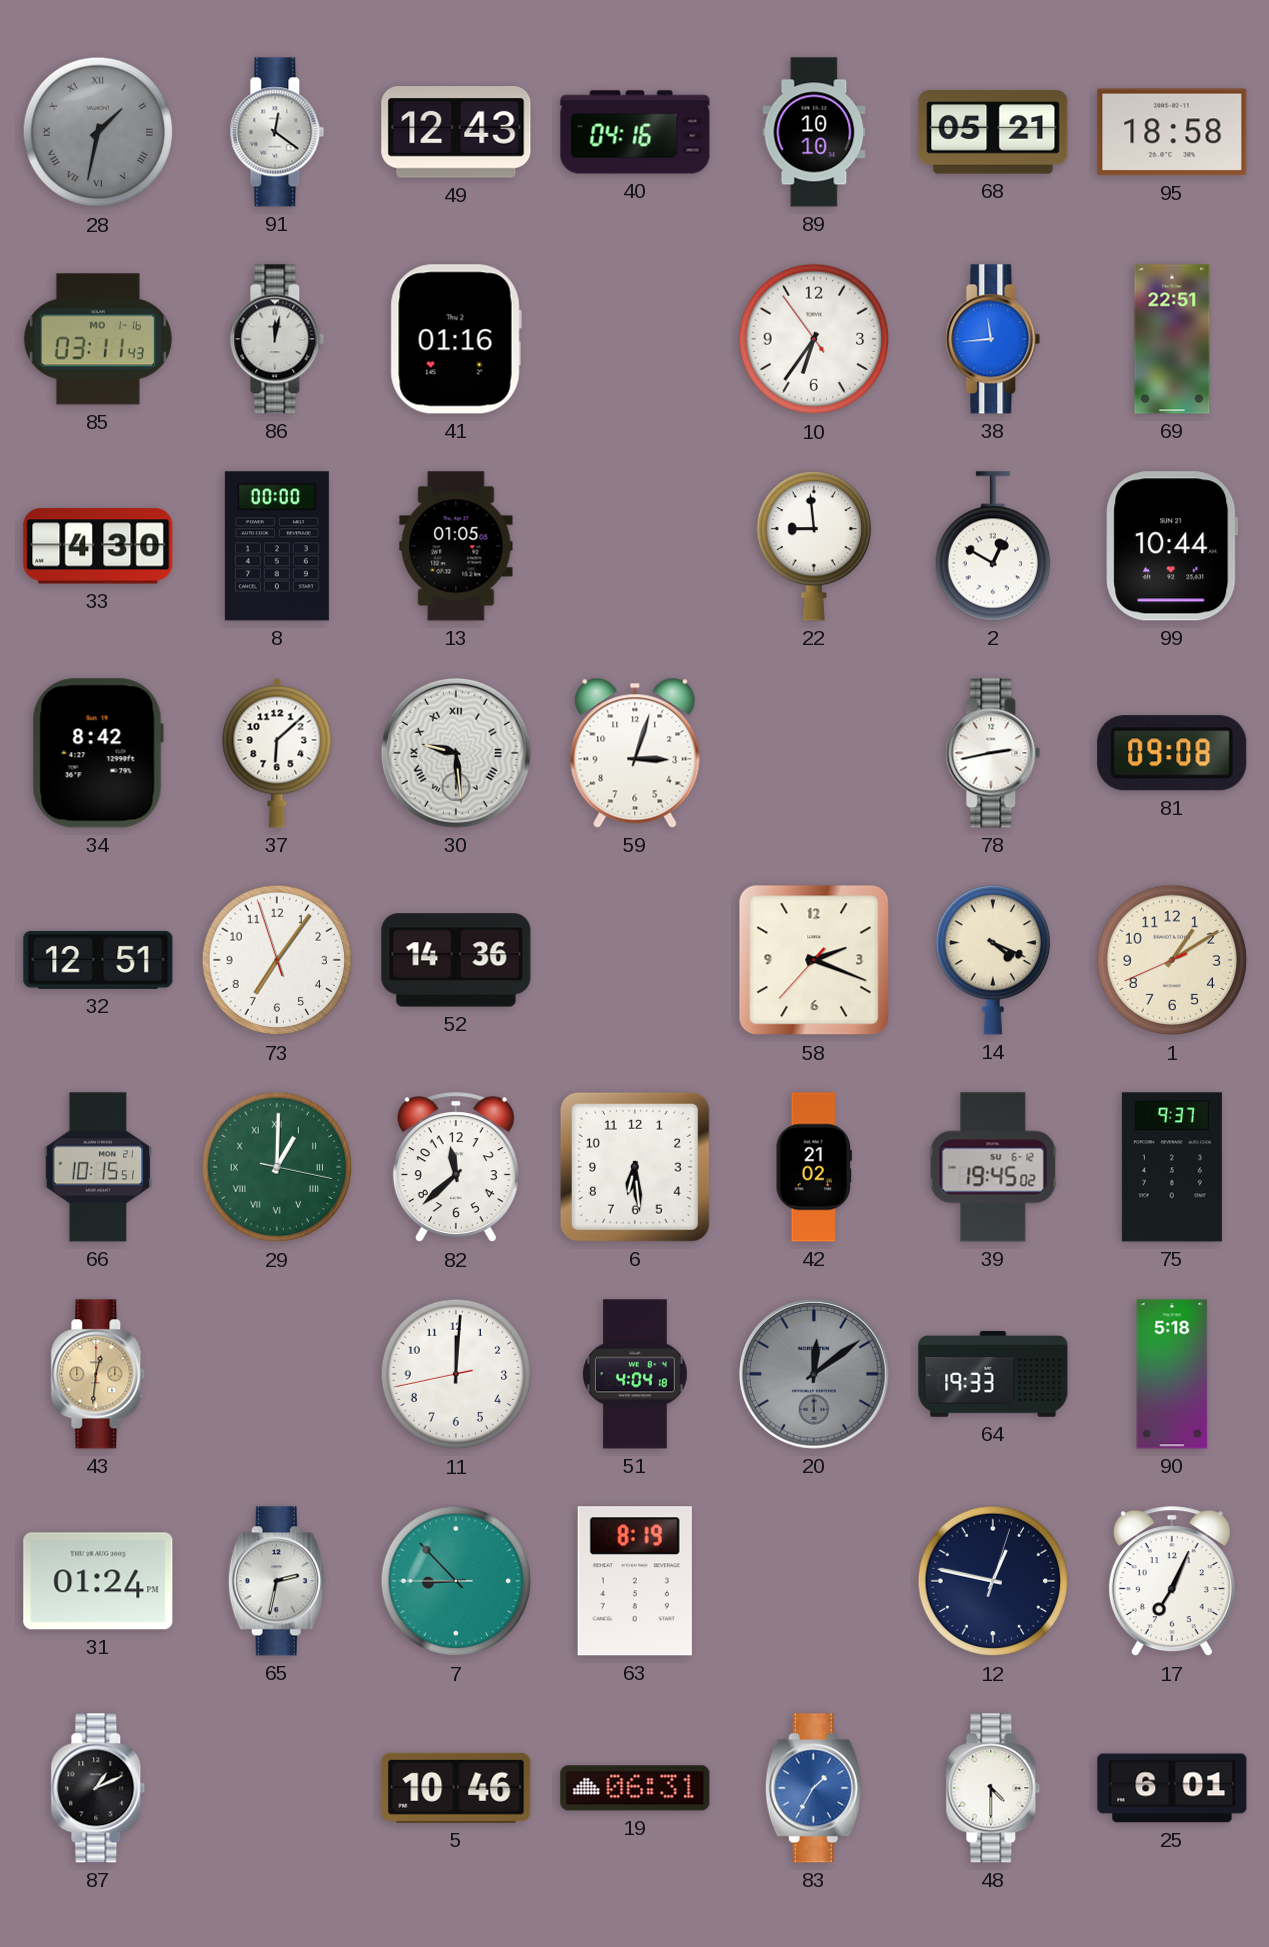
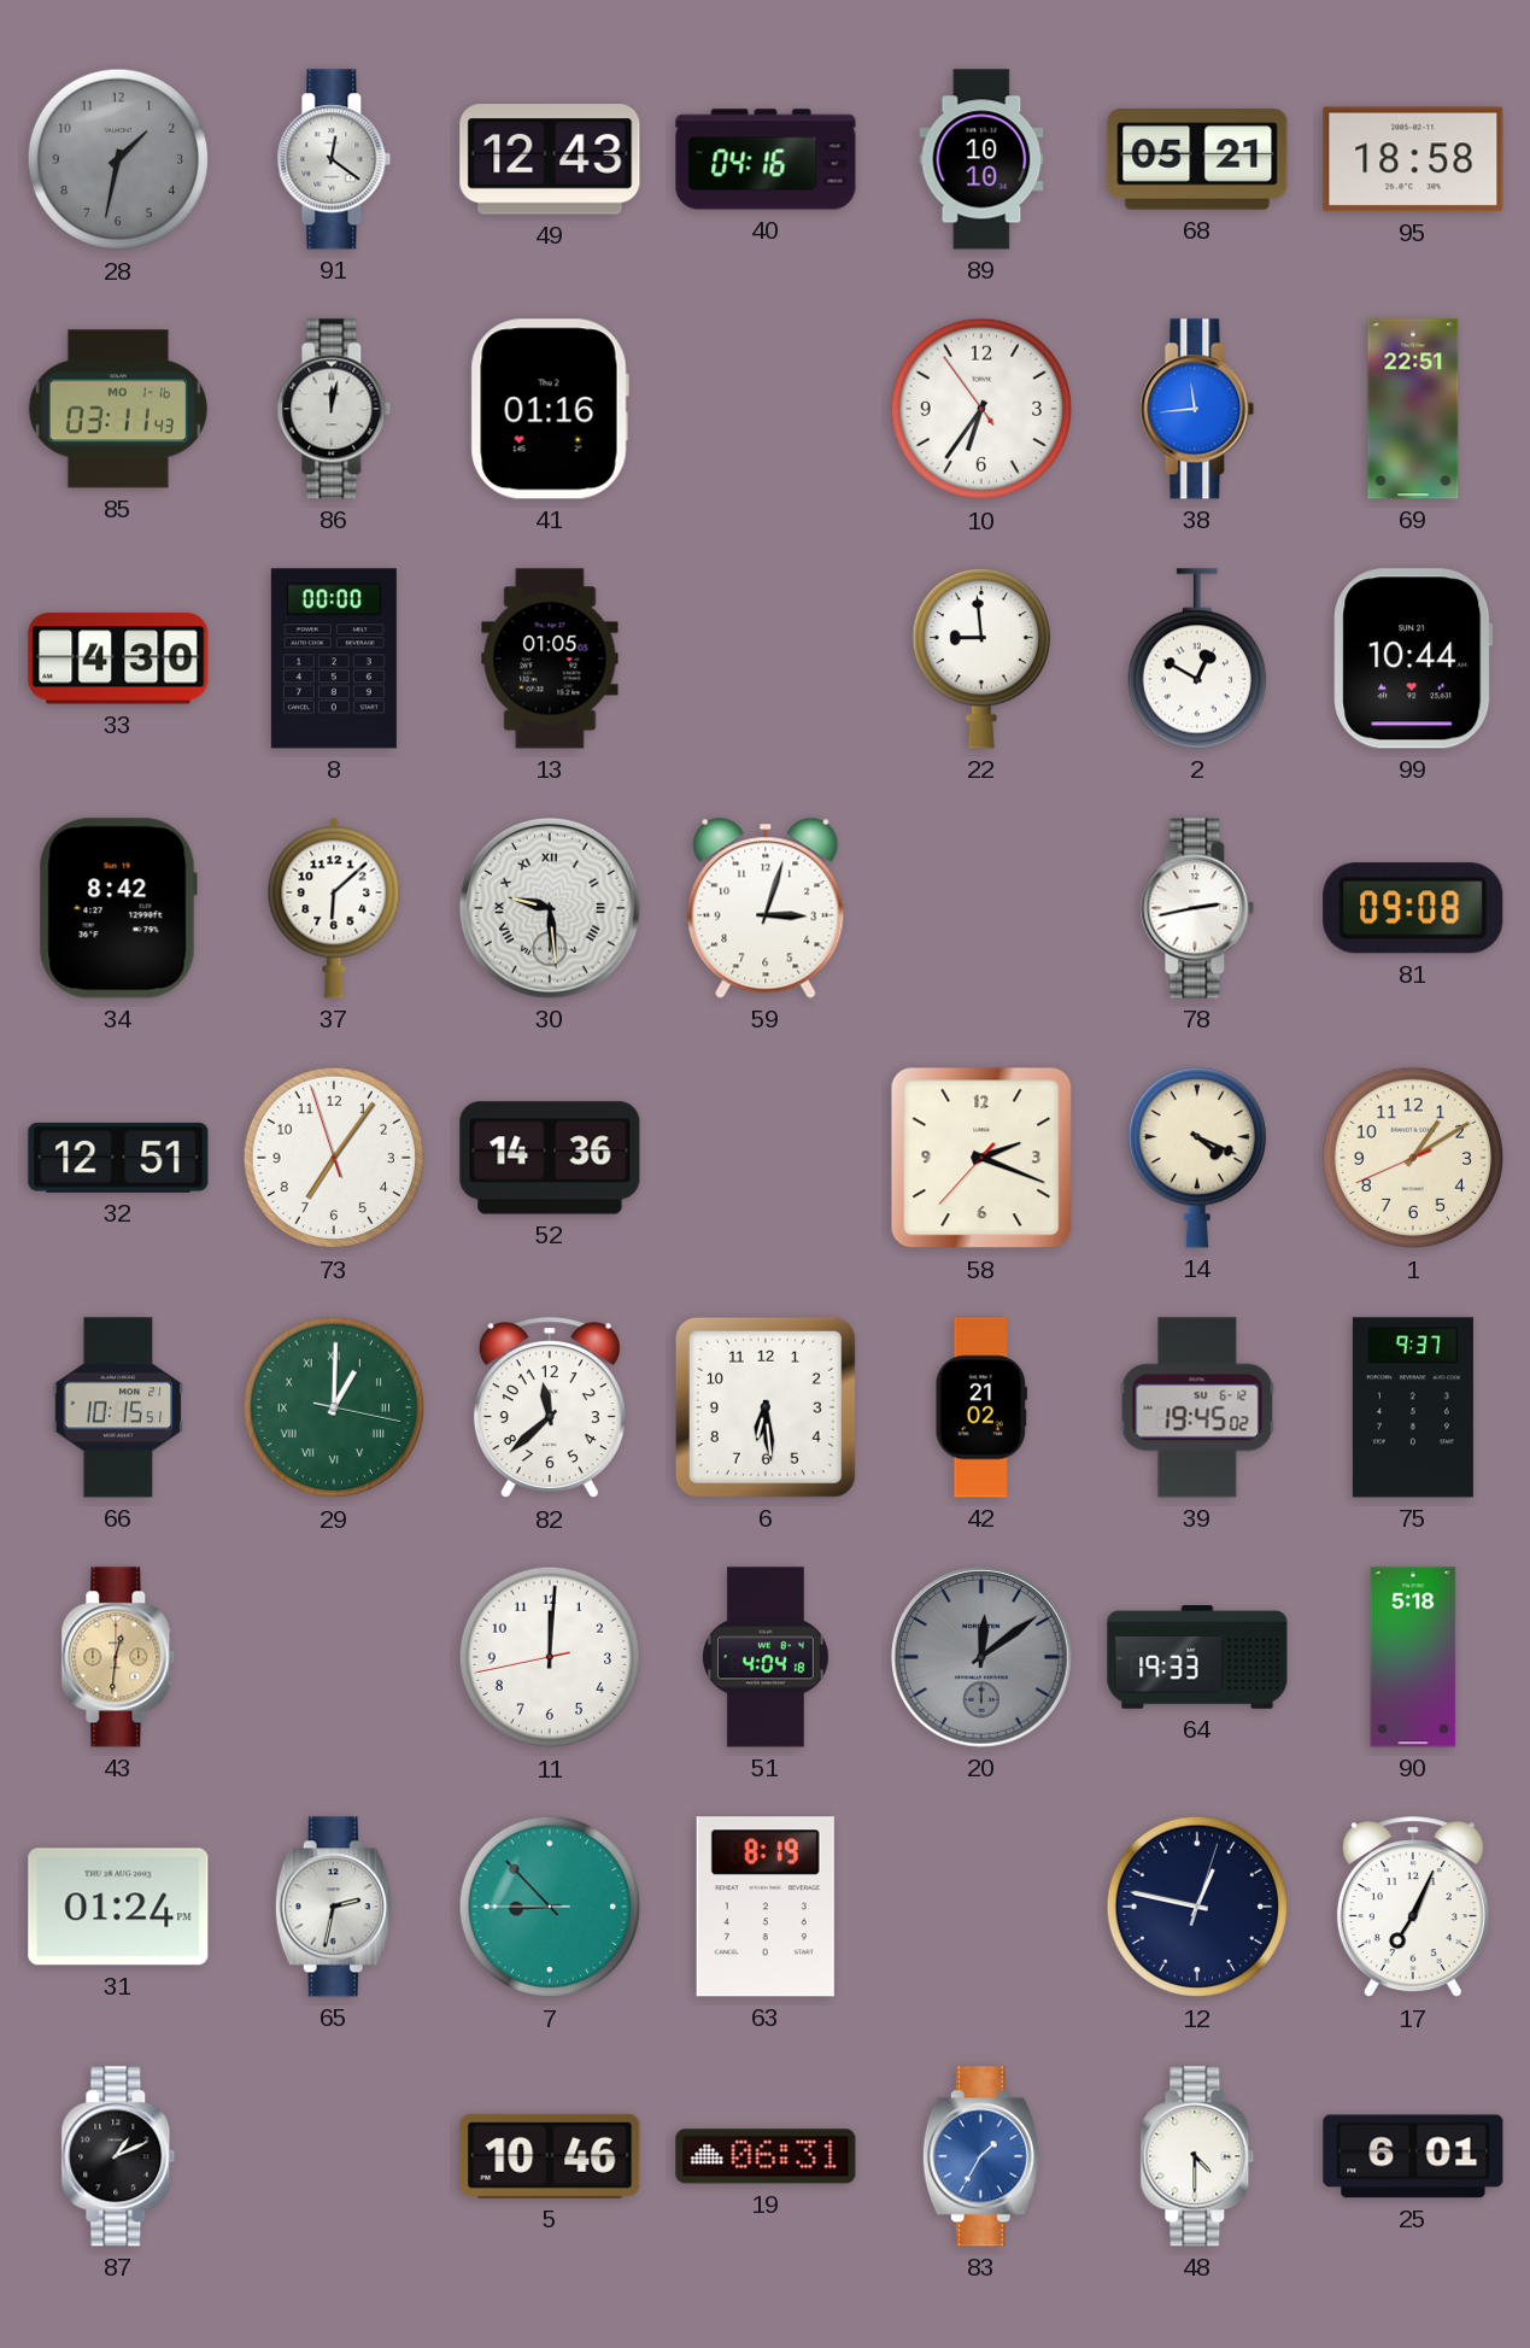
28 numerals: Roman -> Arabic (118, 159)
